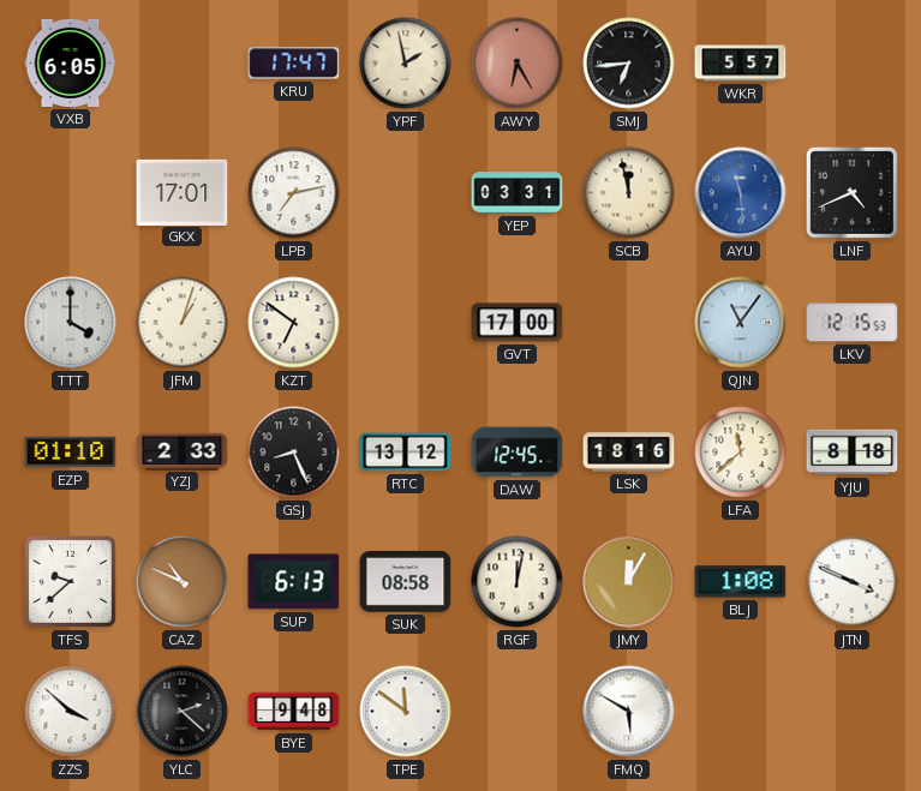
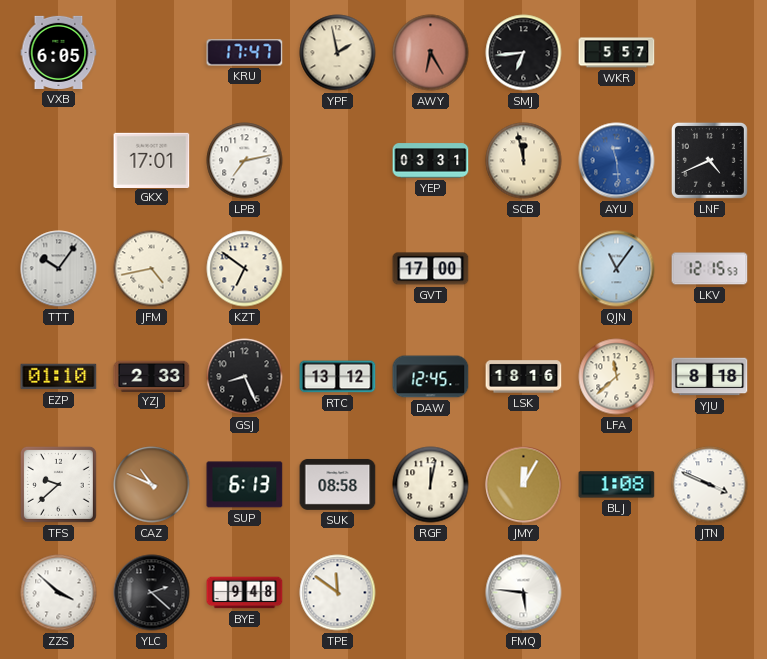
TTT: 4:00 -> 10:06 (59, 269)
JFM: 1:03 -> 4:43 (152, 269)
FMQ: 5:50 -> 5:46 (524, 593)
